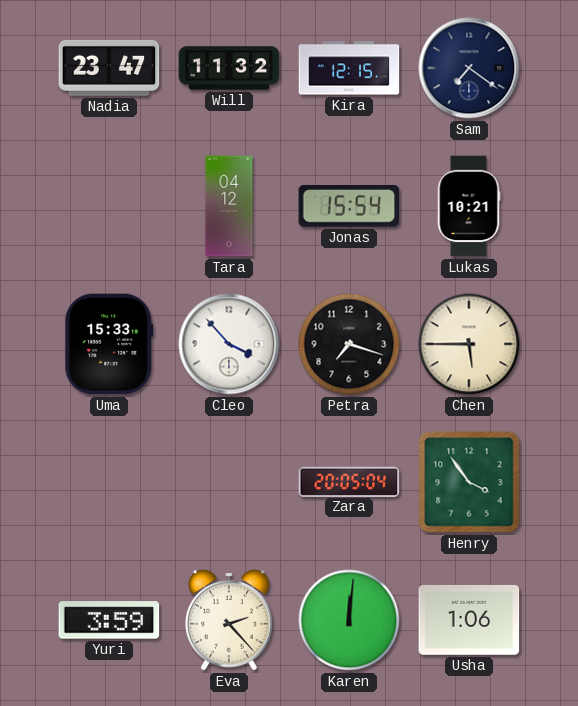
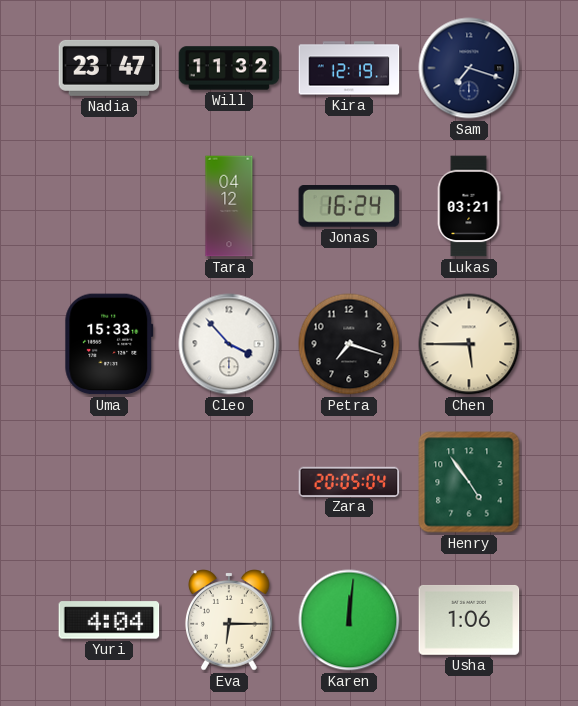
Kira: 12:15 -> 12:19 (349, 68)
Sam: 7:21 -> 7:18 (469, 68)
Jonas: 15:54 -> 16:24 (349, 207)
Lukas: 10:21 -> 03:21 (469, 206)
Henry: 3:54 -> 4:54 (469, 482)
Yuri: 3:59 -> 4:04 (109, 620)
Eva: 2:23 -> 6:15 (229, 620)
